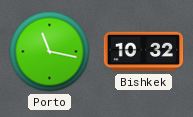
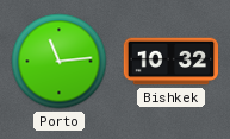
Porto: 11:17 -> 11:14 (60, 62)
